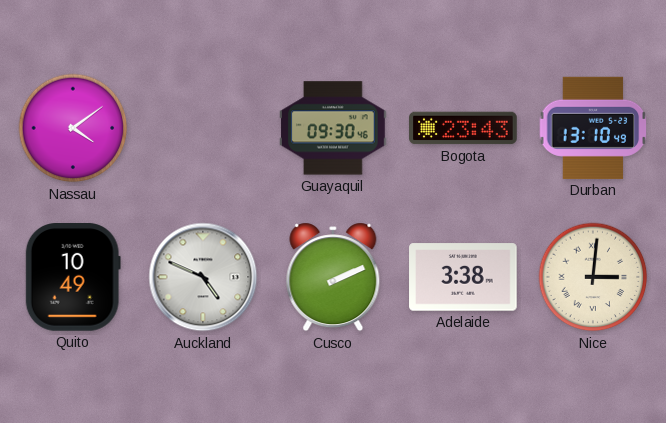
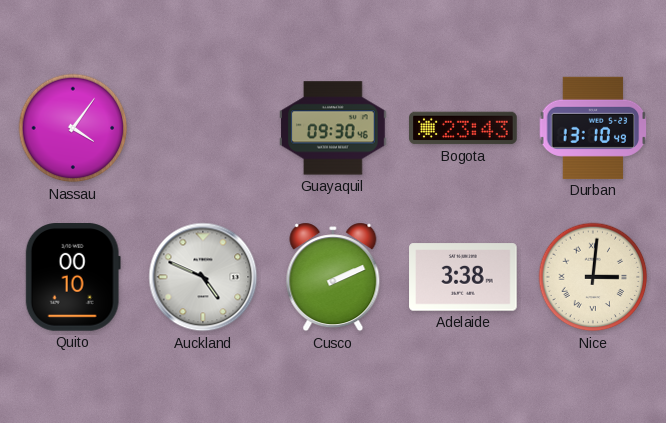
Nassau: 4:09 -> 4:06 (73, 128)
Quito: 10:49 -> 00:10 (73, 278)
